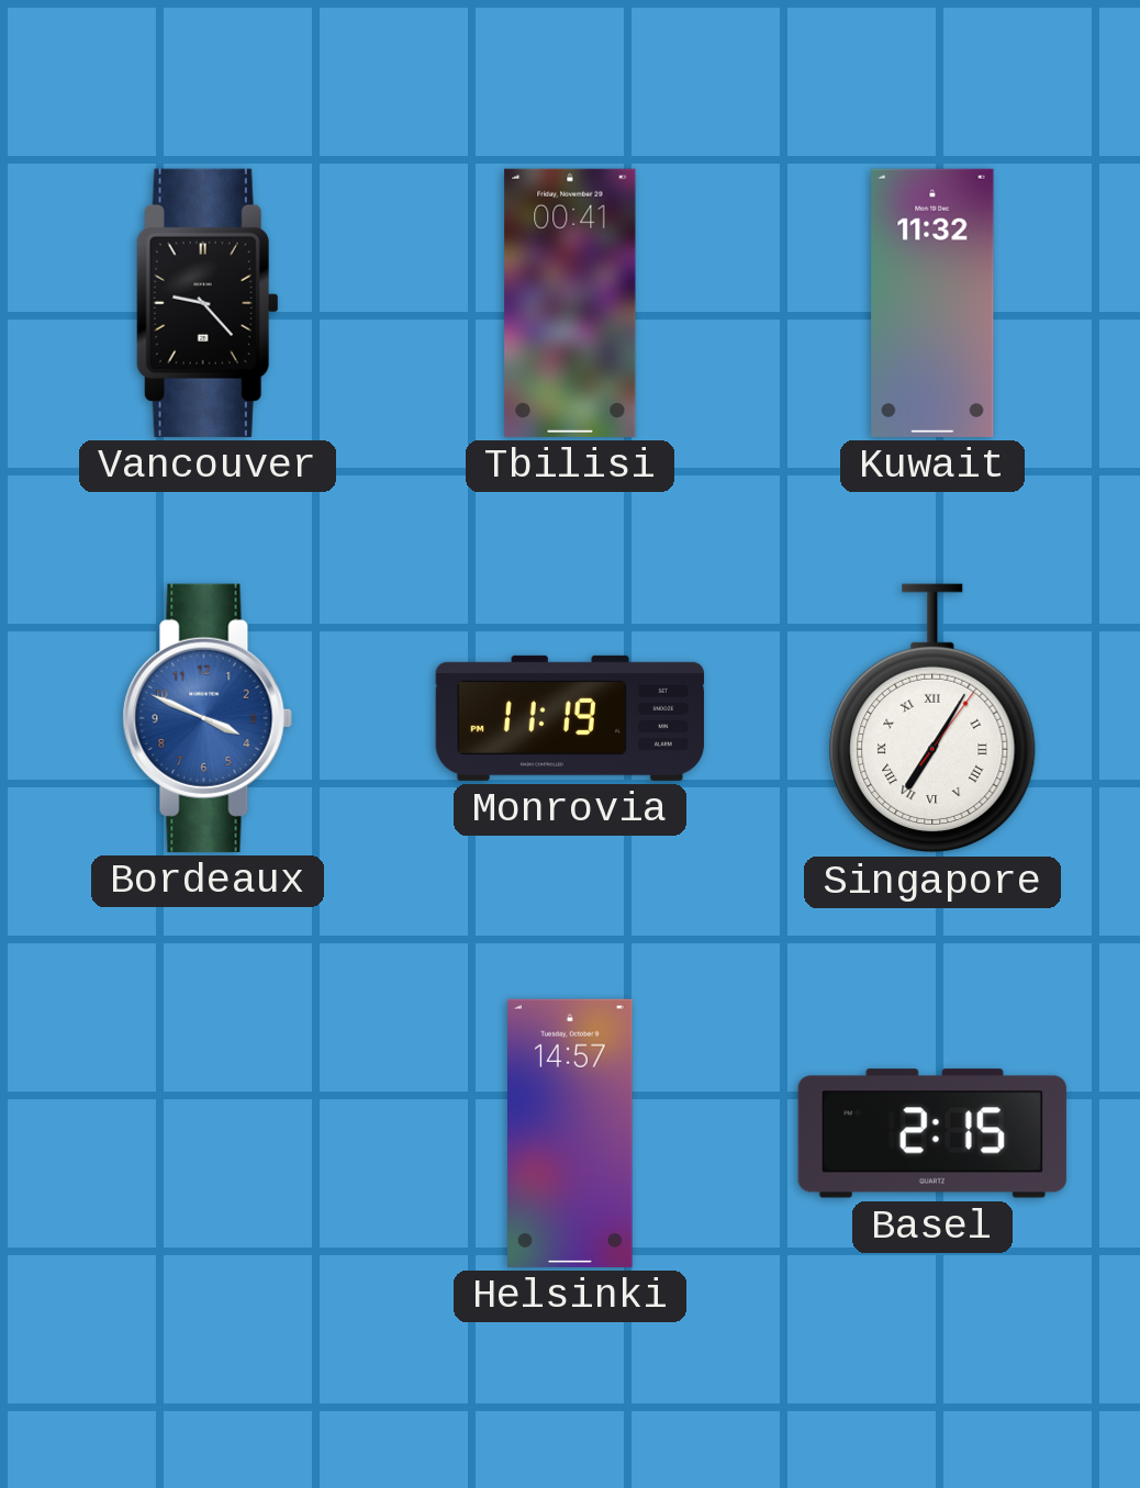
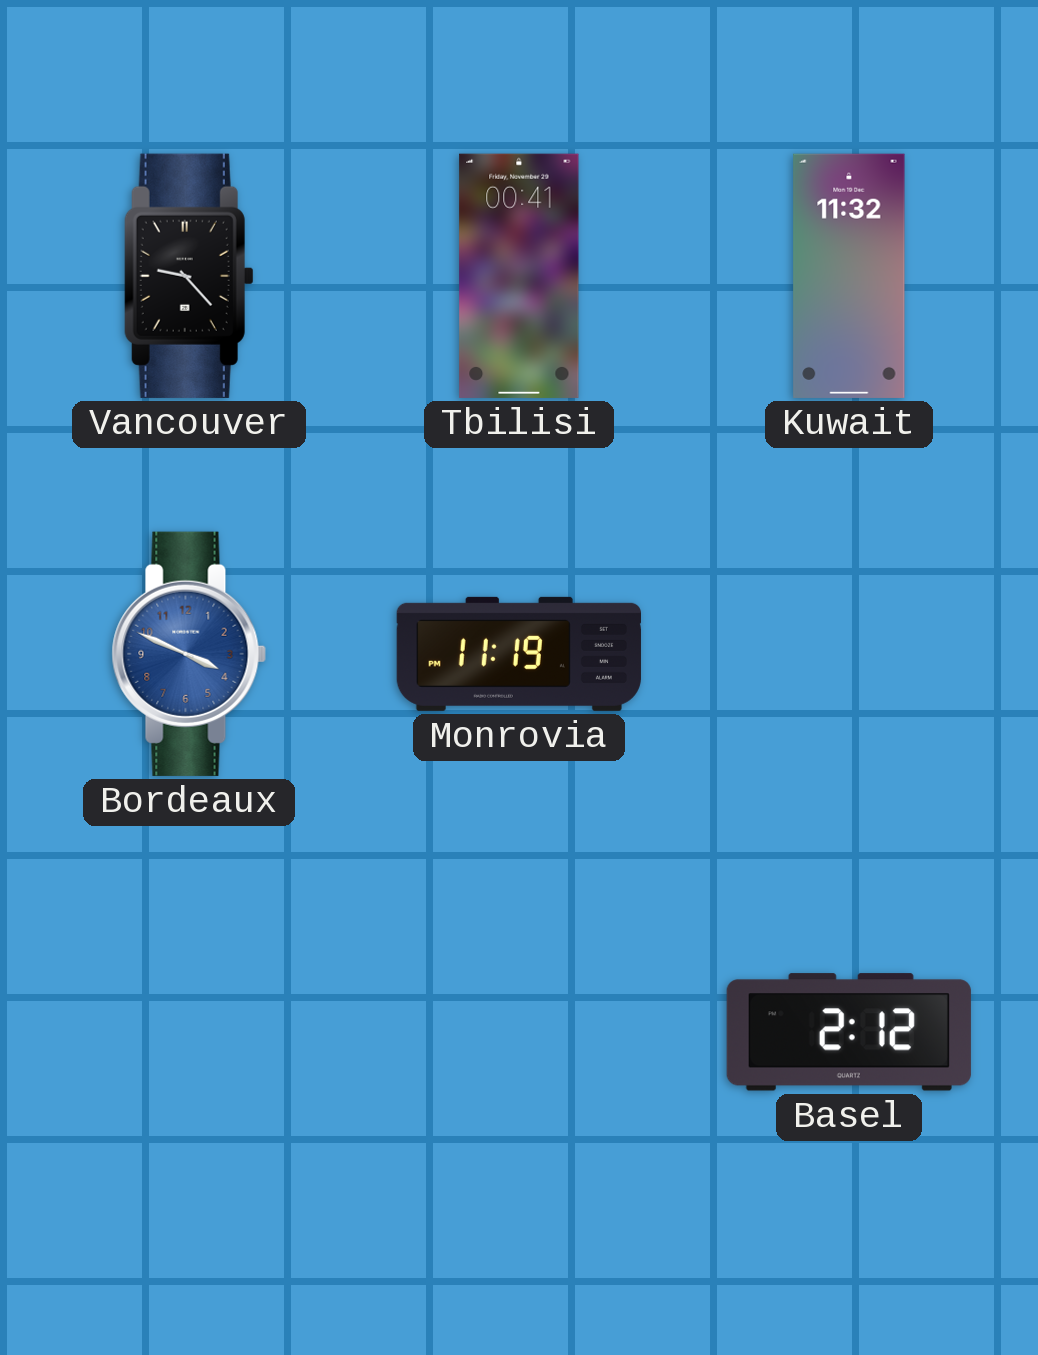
Singapore: 7:05 -> none (932, 718)
Helsinki: 14:57 -> none (571, 1133)
Basel: 2:15 -> 2:12 (849, 1032)
